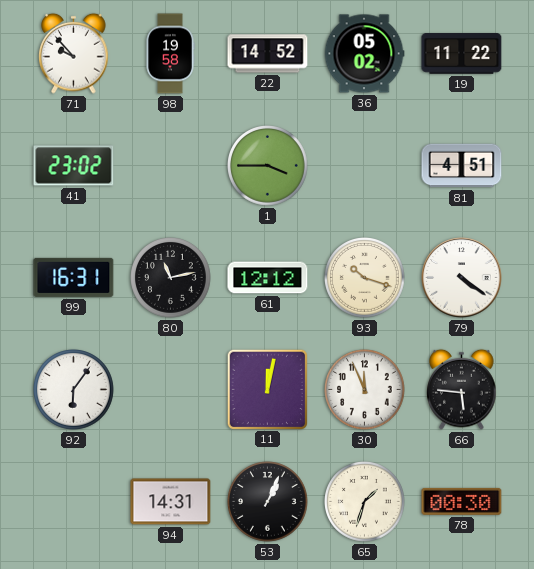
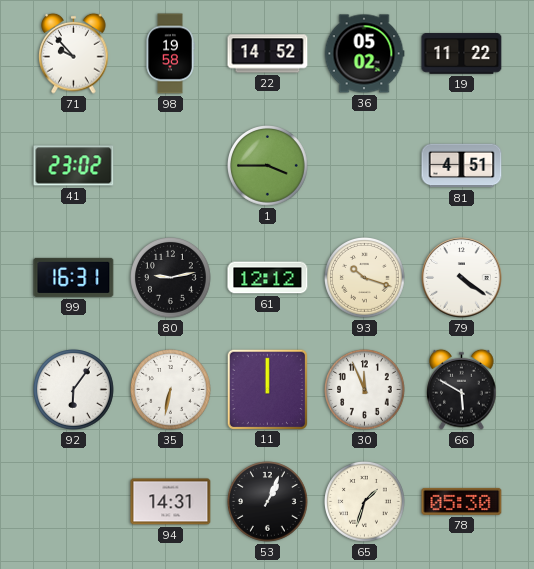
80: 11:13 -> 9:13 (171, 278)
35: none -> 6:32 (171, 390)
11: 12:02 -> 12:00 (267, 389)
66: 5:46 -> 5:50 (462, 389)
78: 00:30 -> 05:30 (462, 501)
